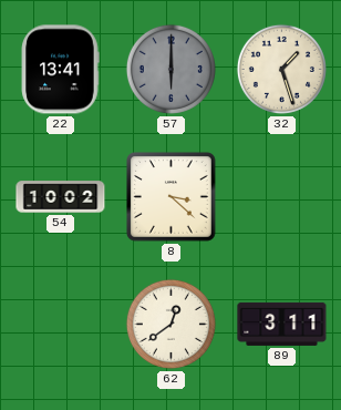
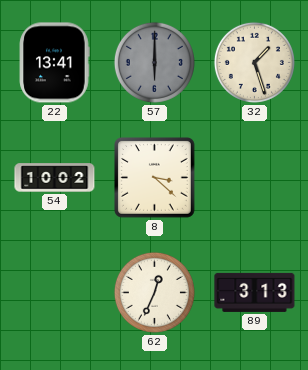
62: 12:39 -> 12:34 (154, 292)
89: 3:11 -> 3:13 (255, 292)
